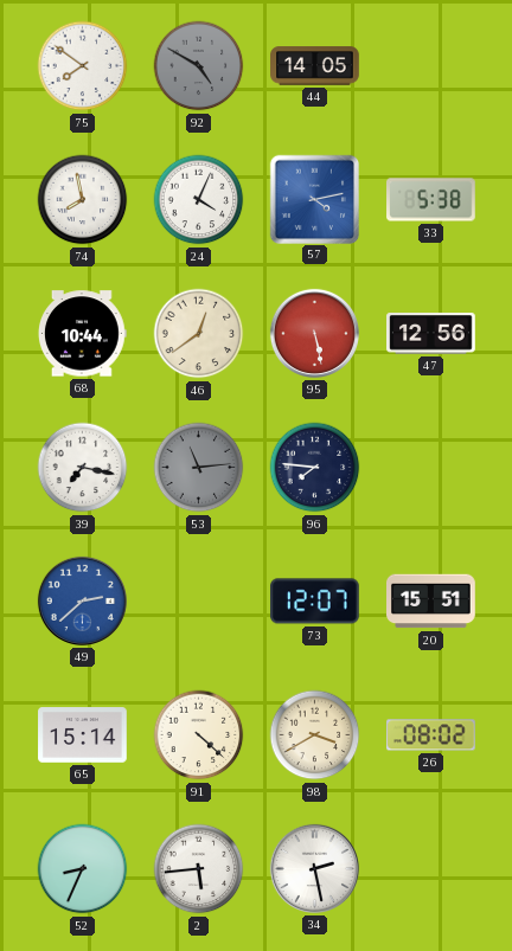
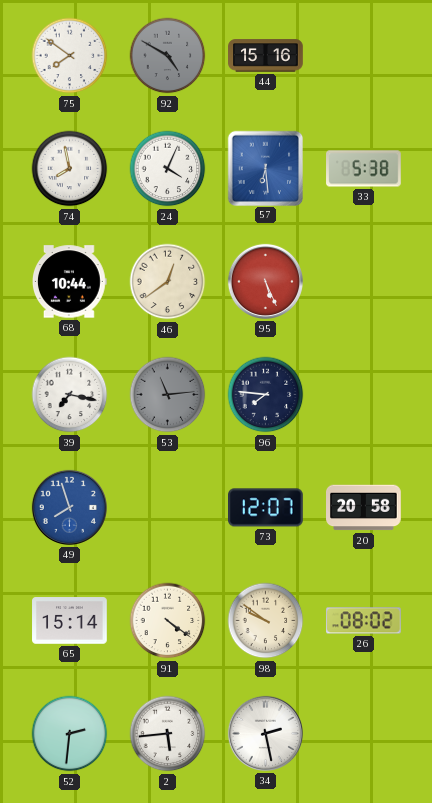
44: 14:05 -> 15:16 (266, 56)
57: 4:13 -> 6:29 (265, 168)
95: 5:28 -> 5:26 (265, 281)
47: 12:56 -> none (431, 334)
49: 2:38 -> 7:57 (69, 507)
20: 15:51 -> 20:58 (364, 508)
91: 4:22 -> 4:21 (168, 621)
98: 3:40 -> 9:51 (266, 621)
52: 8:34 -> 2:31 (70, 734)
